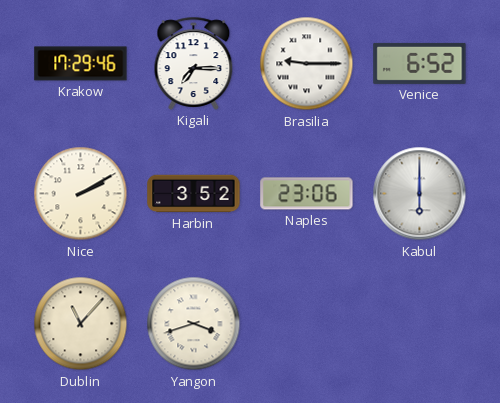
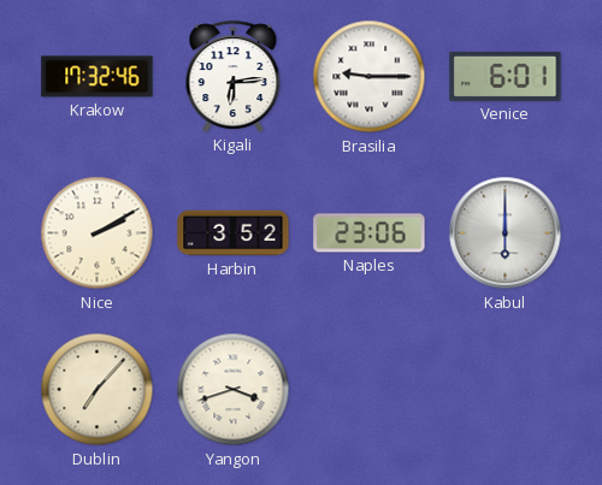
Krakow: 17:29 -> 17:32 (98, 77)
Kigali: 7:15 -> 6:14 (234, 76)
Venice: 6:52 -> 6:01 (506, 76)
Dublin: 11:07 -> 7:07 (98, 390)
